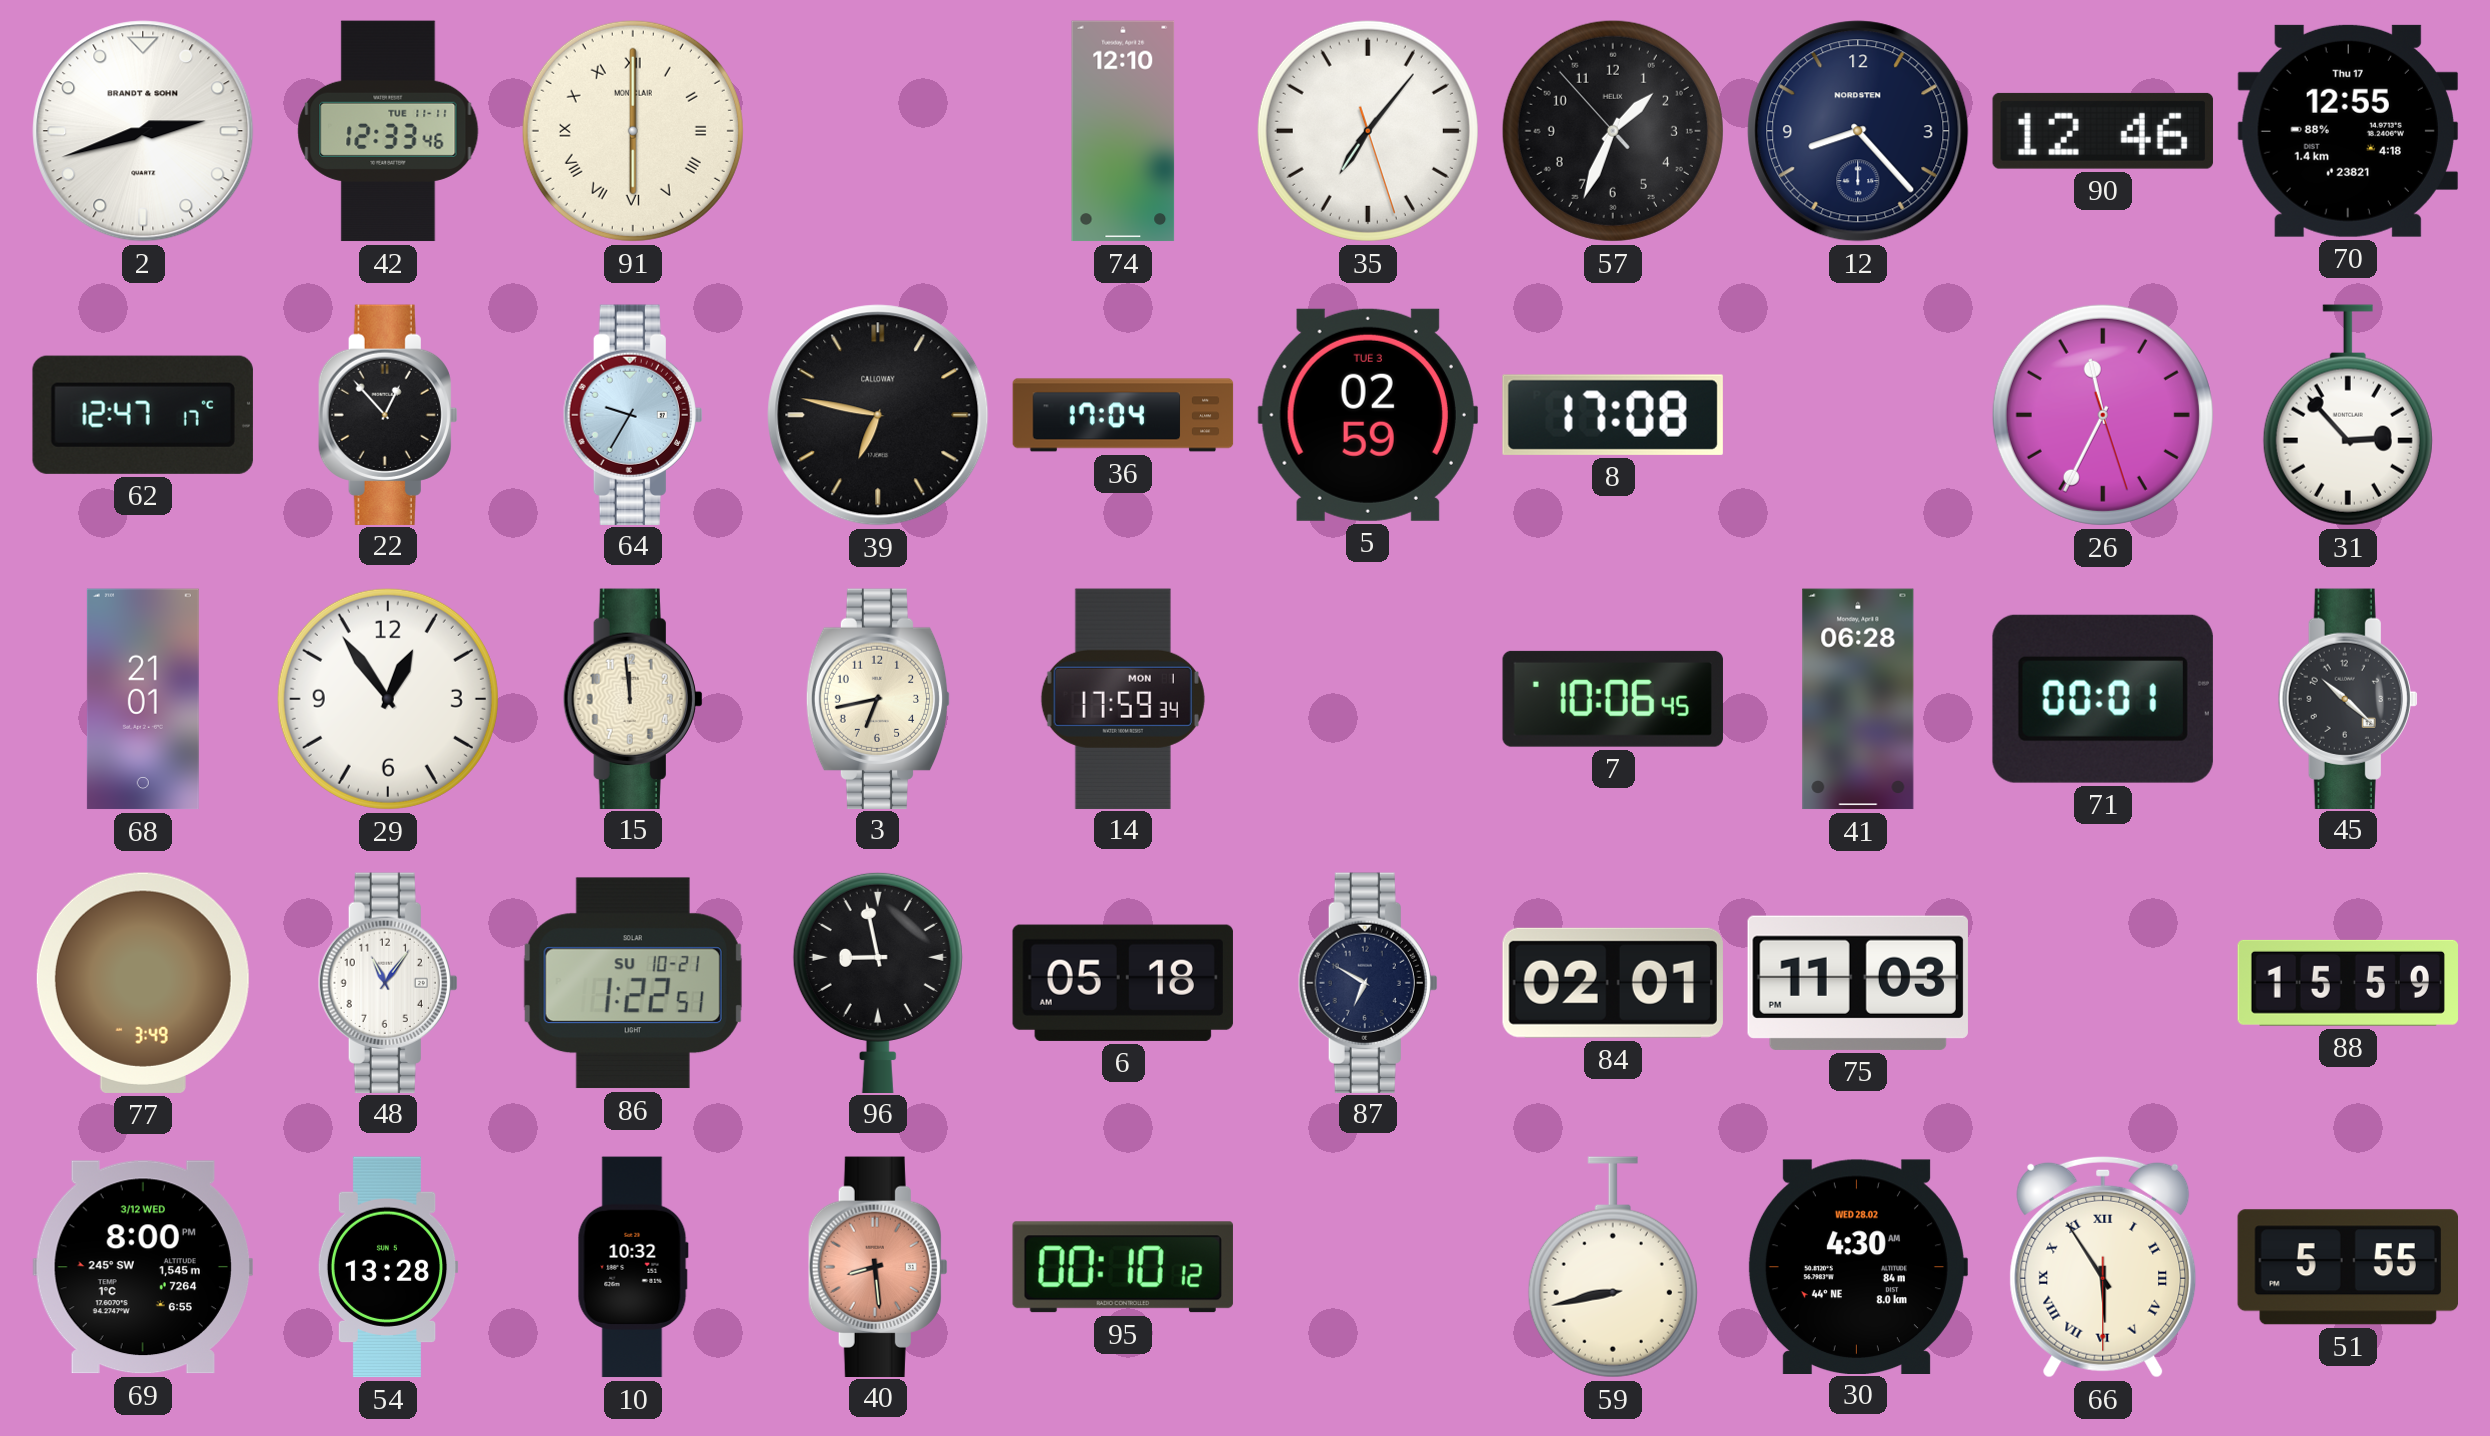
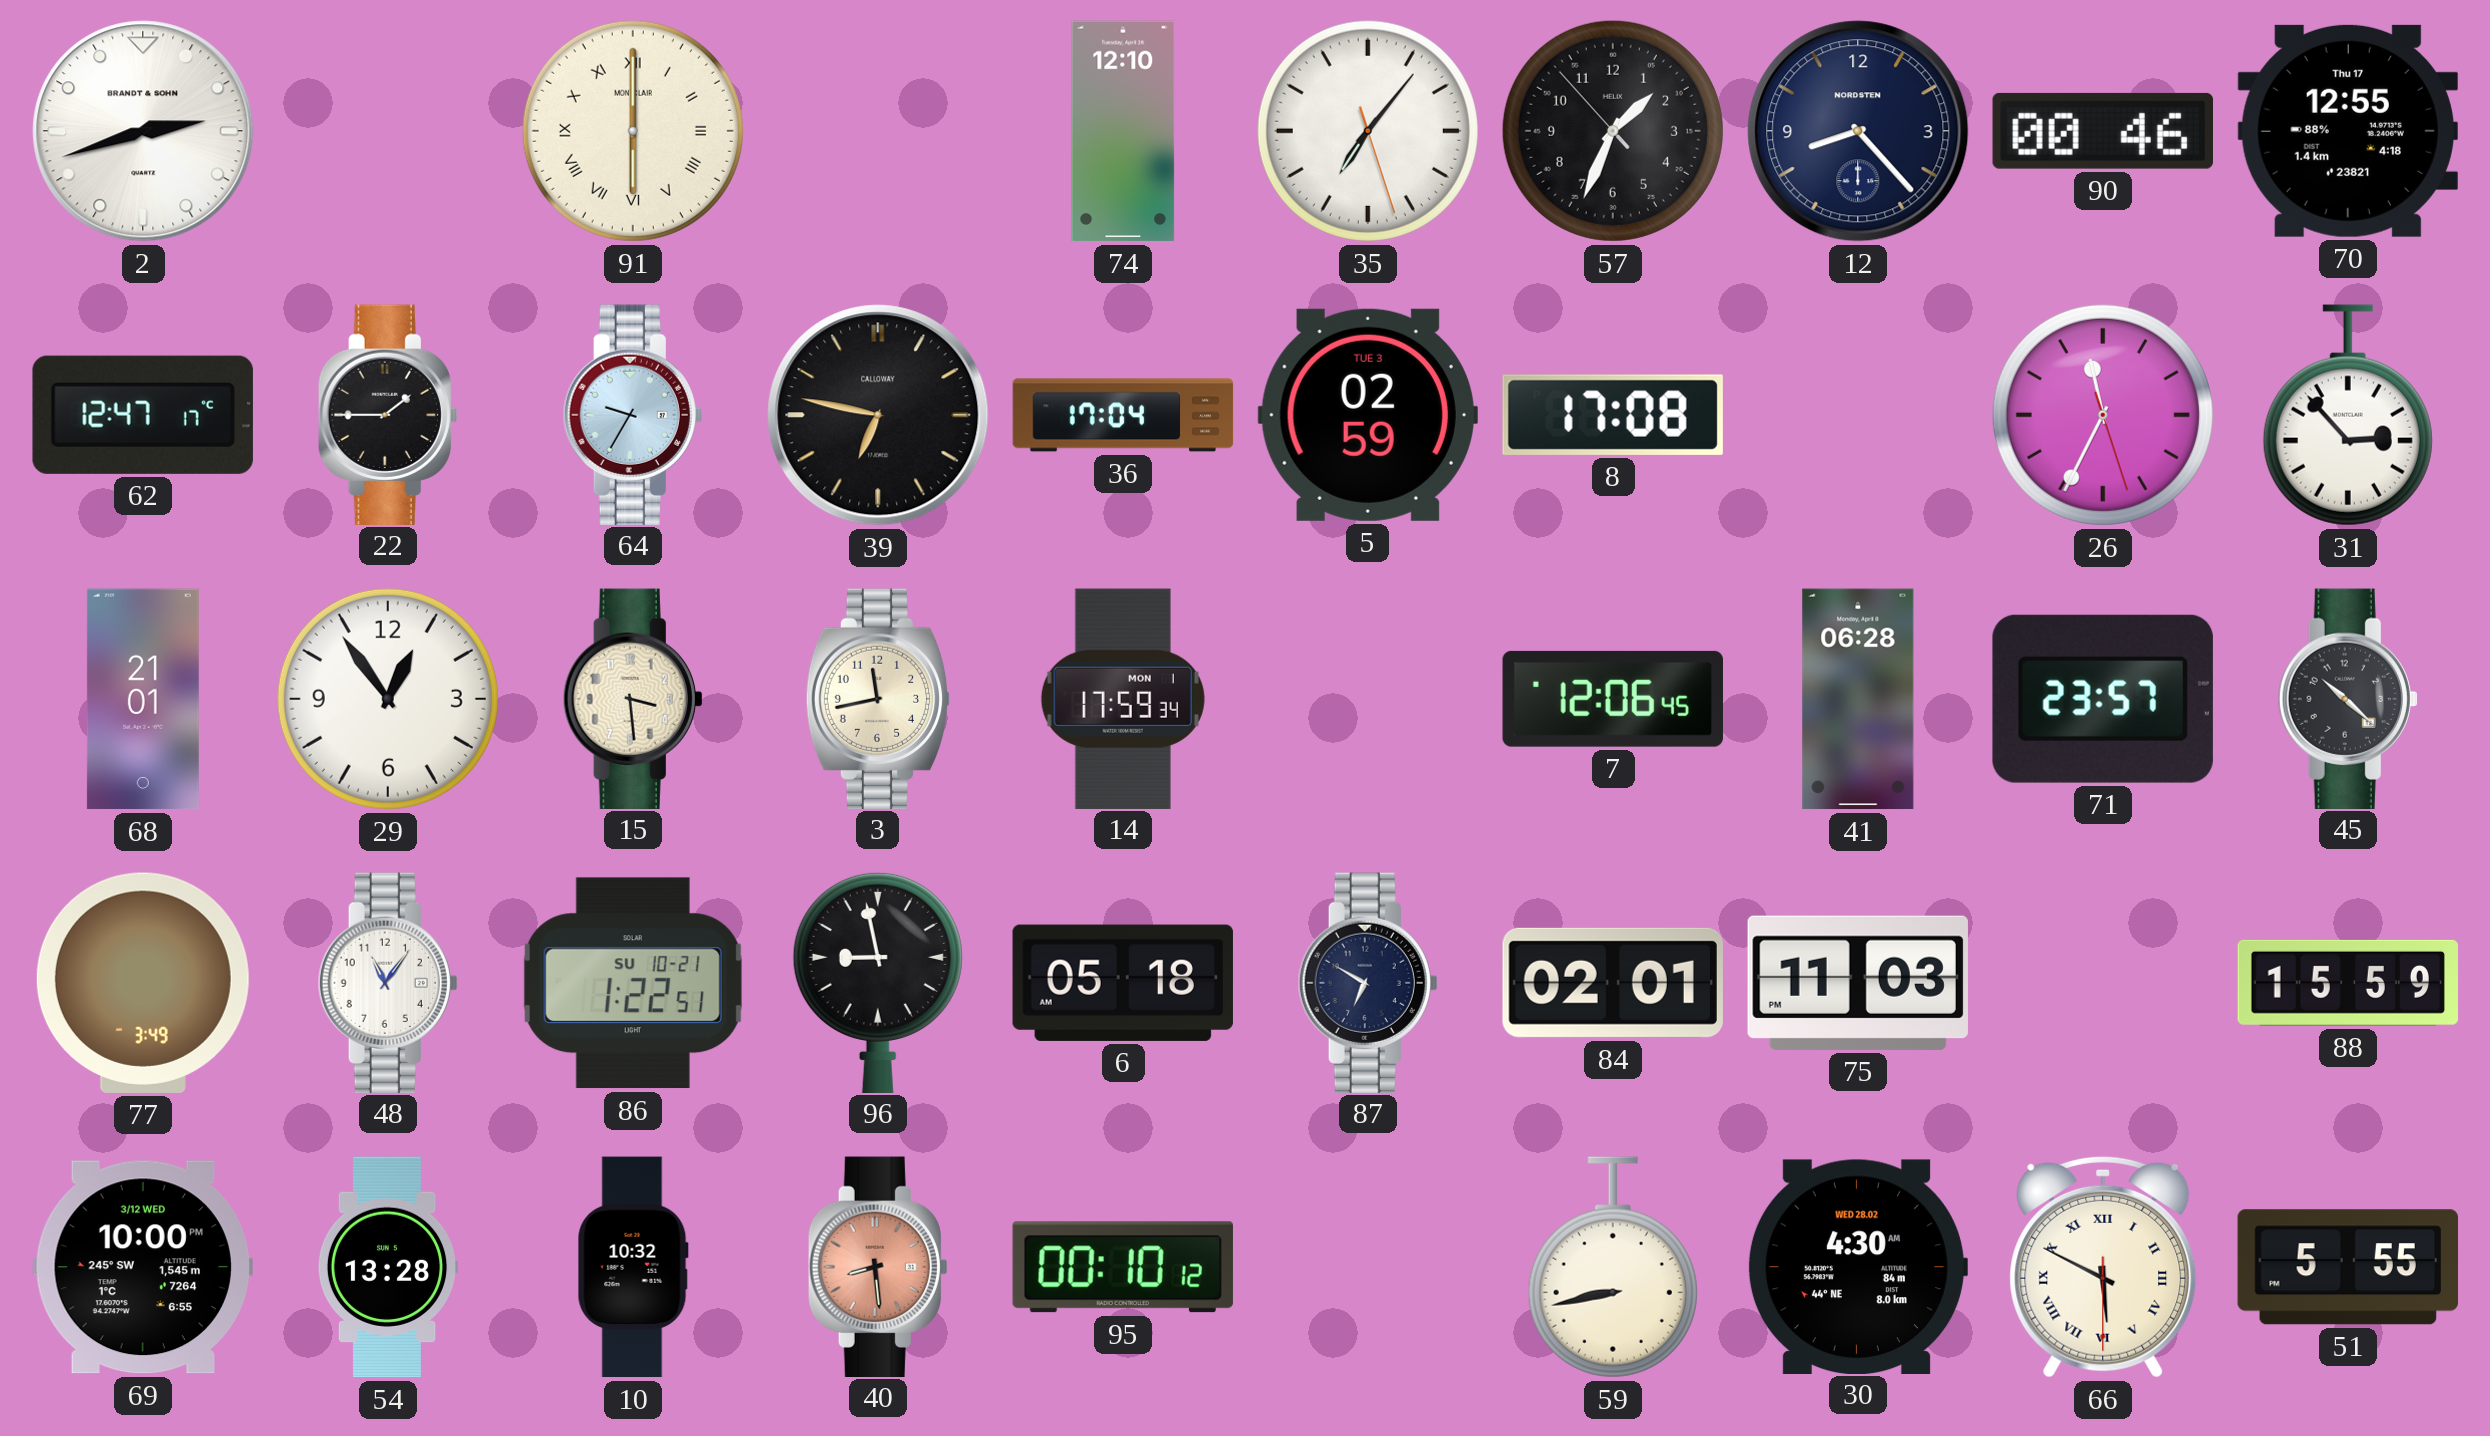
42: 12:33 -> none (388, 131)
90: 12:46 -> 00:46 (2103, 131)
22: 12:53 -> 1:45 (388, 414)
15: 11:59 -> 3:29 (633, 698)
3: 6:43 -> 11:43 (878, 698)
7: 10:06 -> 12:06 (1613, 699)
71: 00:01 -> 23:57 (2103, 699)
69: 8:00 -> 10:00 (143, 1267)
66: 5:54 -> 5:49 (2103, 1267)
